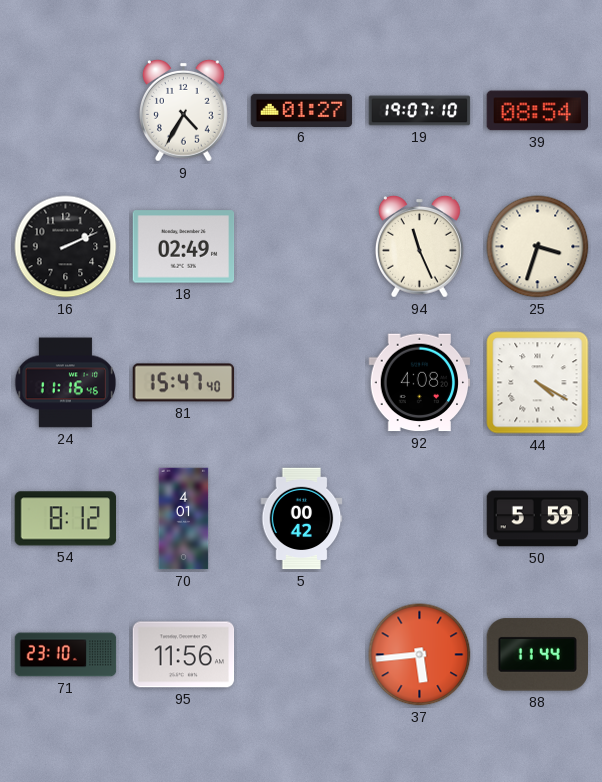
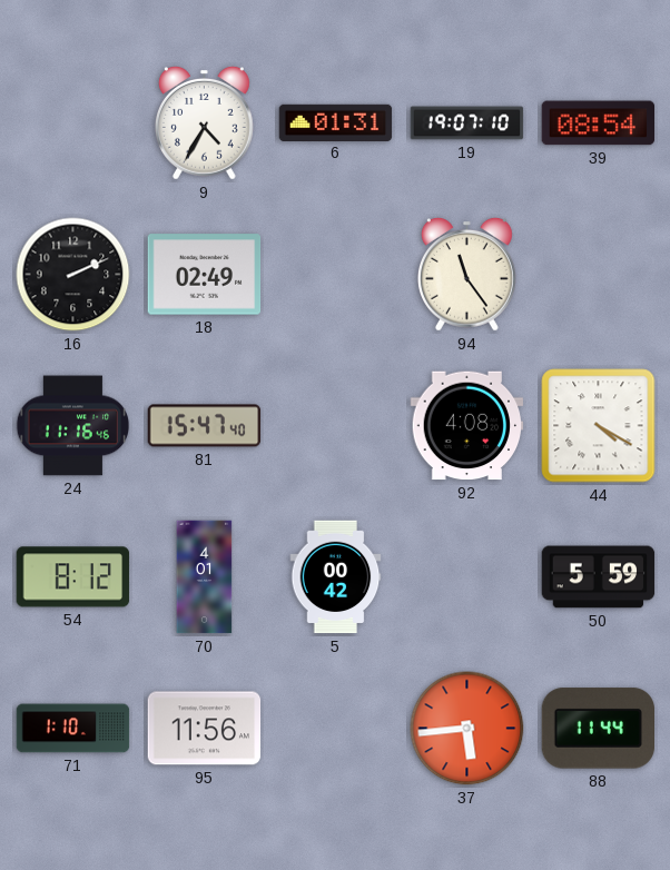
6: 01:27 -> 01:31 (336, 122)
94: 11:26 -> 11:24 (466, 274)
25: 3:33 -> none (538, 247)
71: 23:10 -> 1:10 (73, 729)
